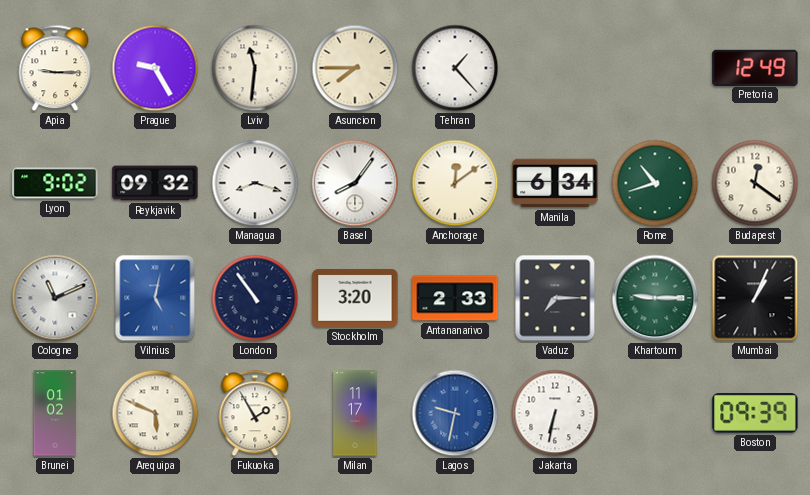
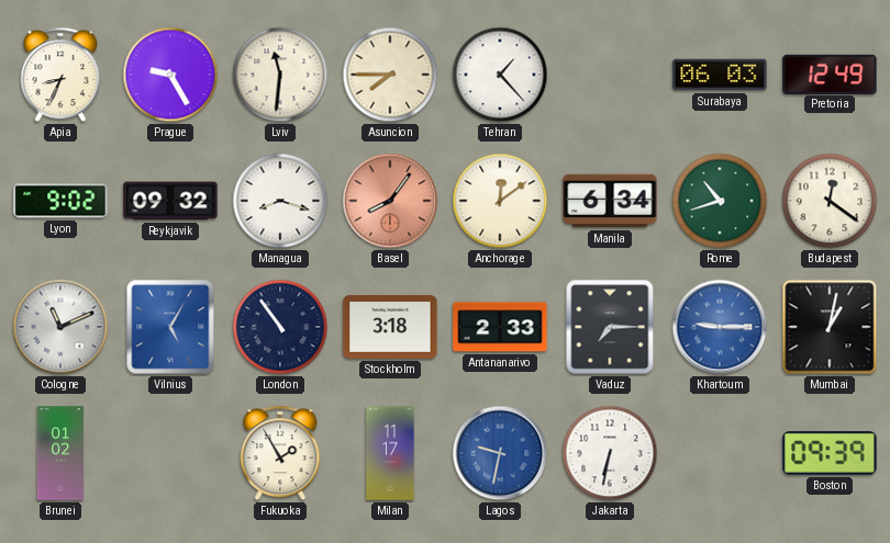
Apia: 9:15 -> 8:34 (60, 75)
Surabaya: none -> 06:03 (720, 75)
Basel dial: white -> salmon (390, 201)
Vilnius: 5:02 -> 5:05 (170, 327)
Stockholm: 3:20 -> 3:18 (390, 327)
Khartoum dial: green -> blue (720, 327)
Mumbai: 1:04 -> 1:02 (830, 327)
Arequipa: 5:49 -> none (155, 413)
